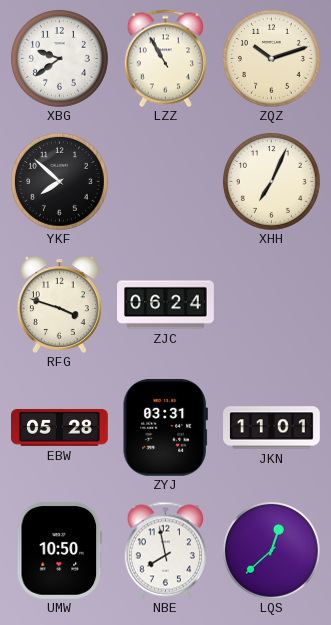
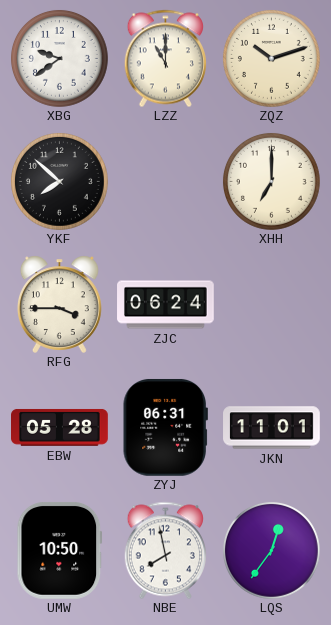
LZZ: 10:55 -> 11:00 (165, 58)
XHH: 7:04 -> 7:00 (272, 182)
RFG: 3:48 -> 3:45 (59, 304)
ZYJ: 03:31 -> 06:31 (165, 427)
LQS: 12:38 -> 12:36 (272, 551)
